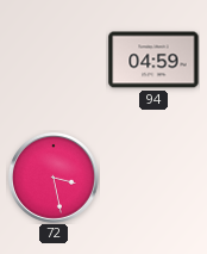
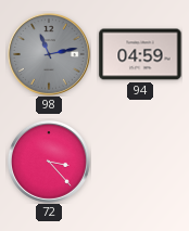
98: none -> 11:13 (50, 55)
72: 3:28 -> 3:23 (50, 163)
